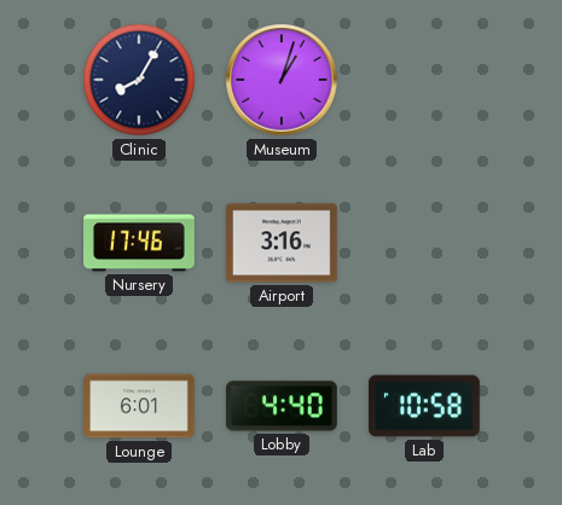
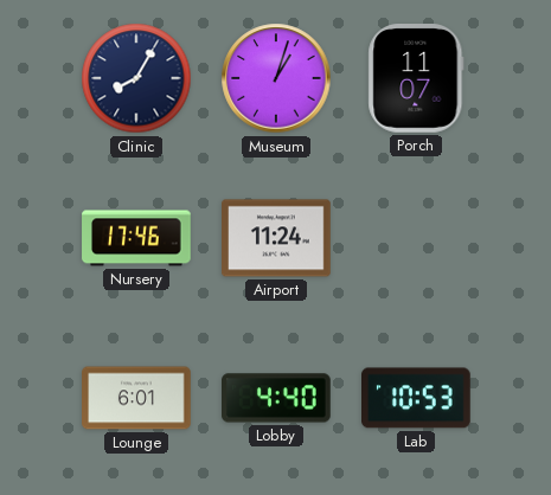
Porch: none -> 11:07 (416, 79)
Airport: 3:16 -> 11:24 (276, 238)
Lab: 10:58 -> 10:53 (417, 398)
